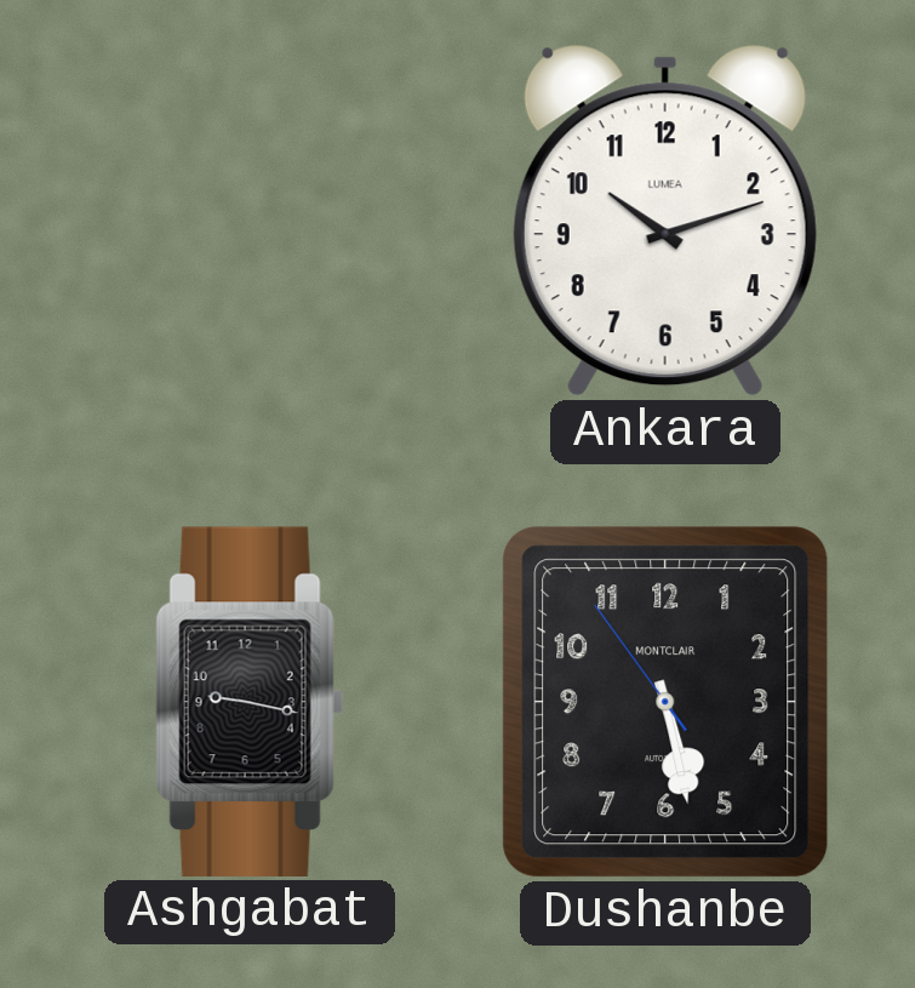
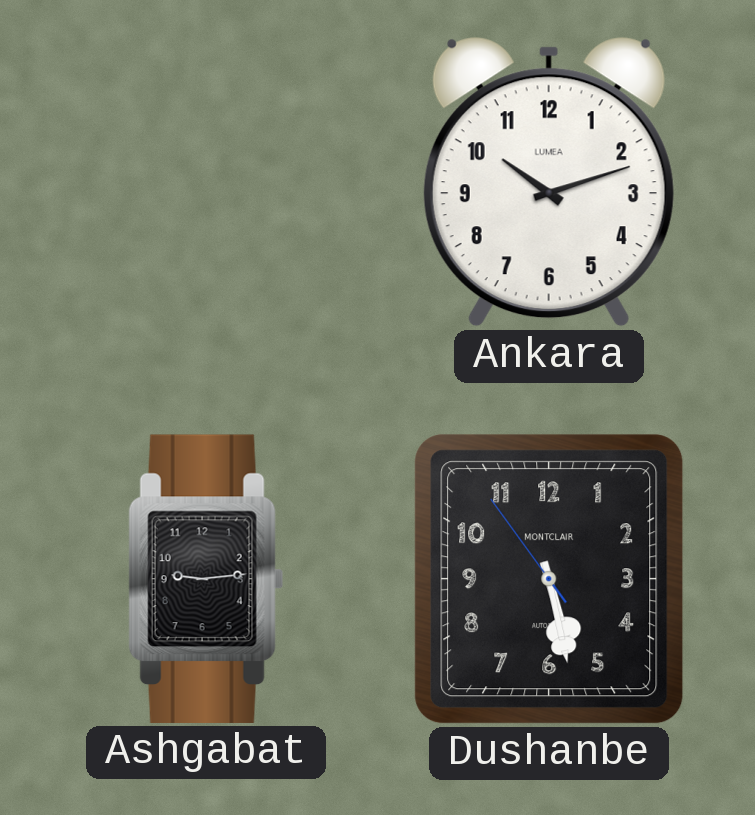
Ashgabat: 9:17 -> 9:14 (206, 579)
